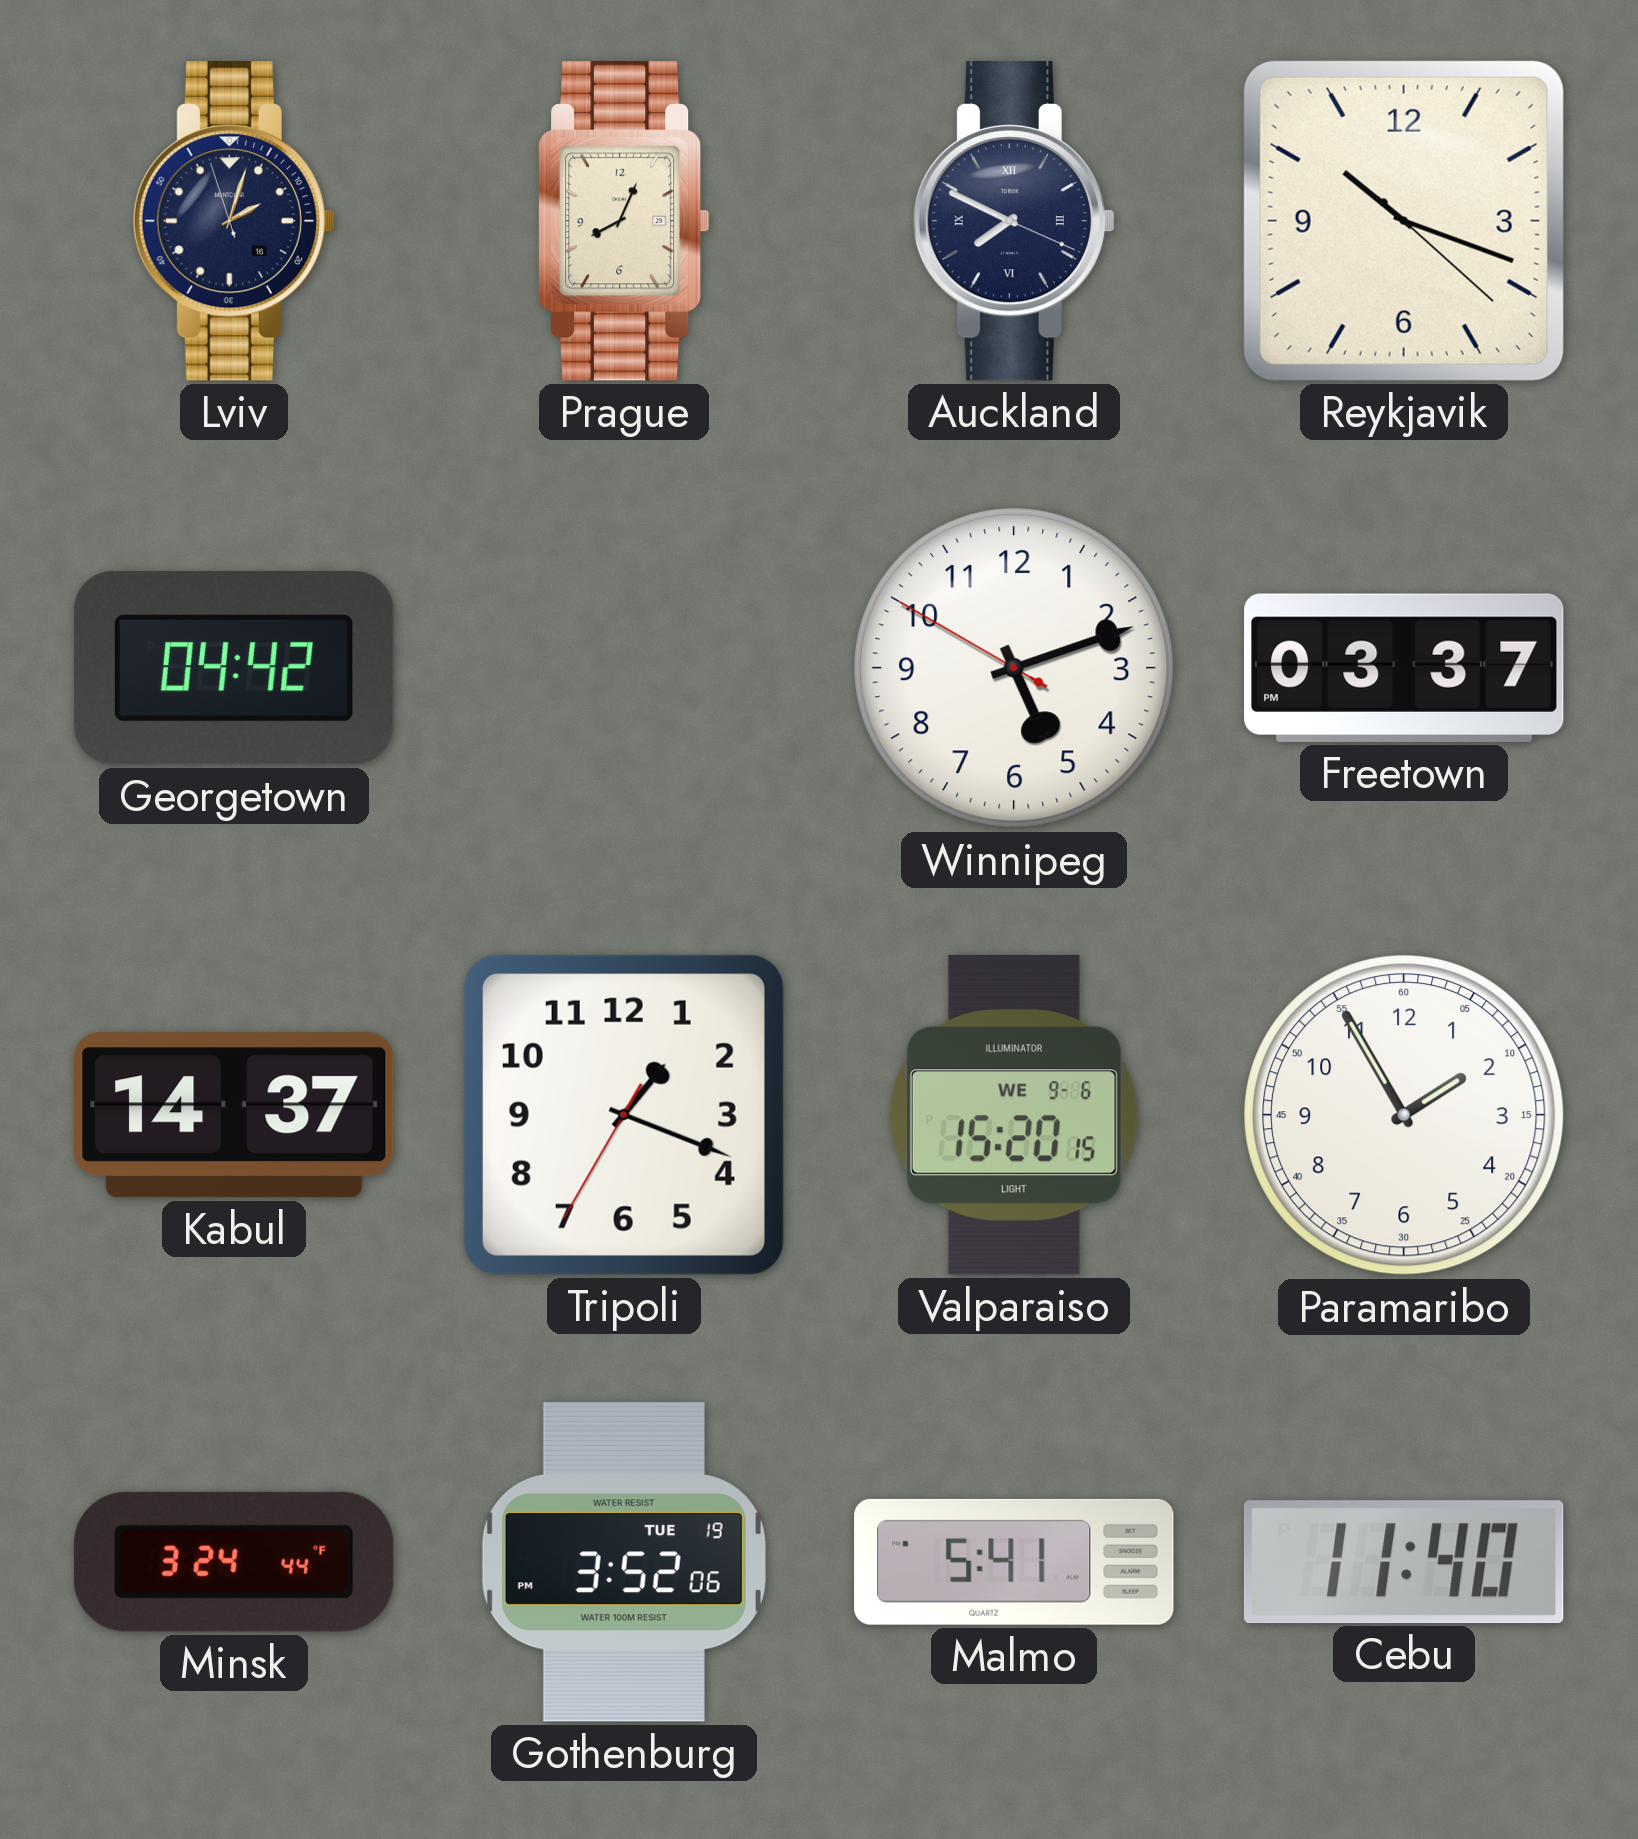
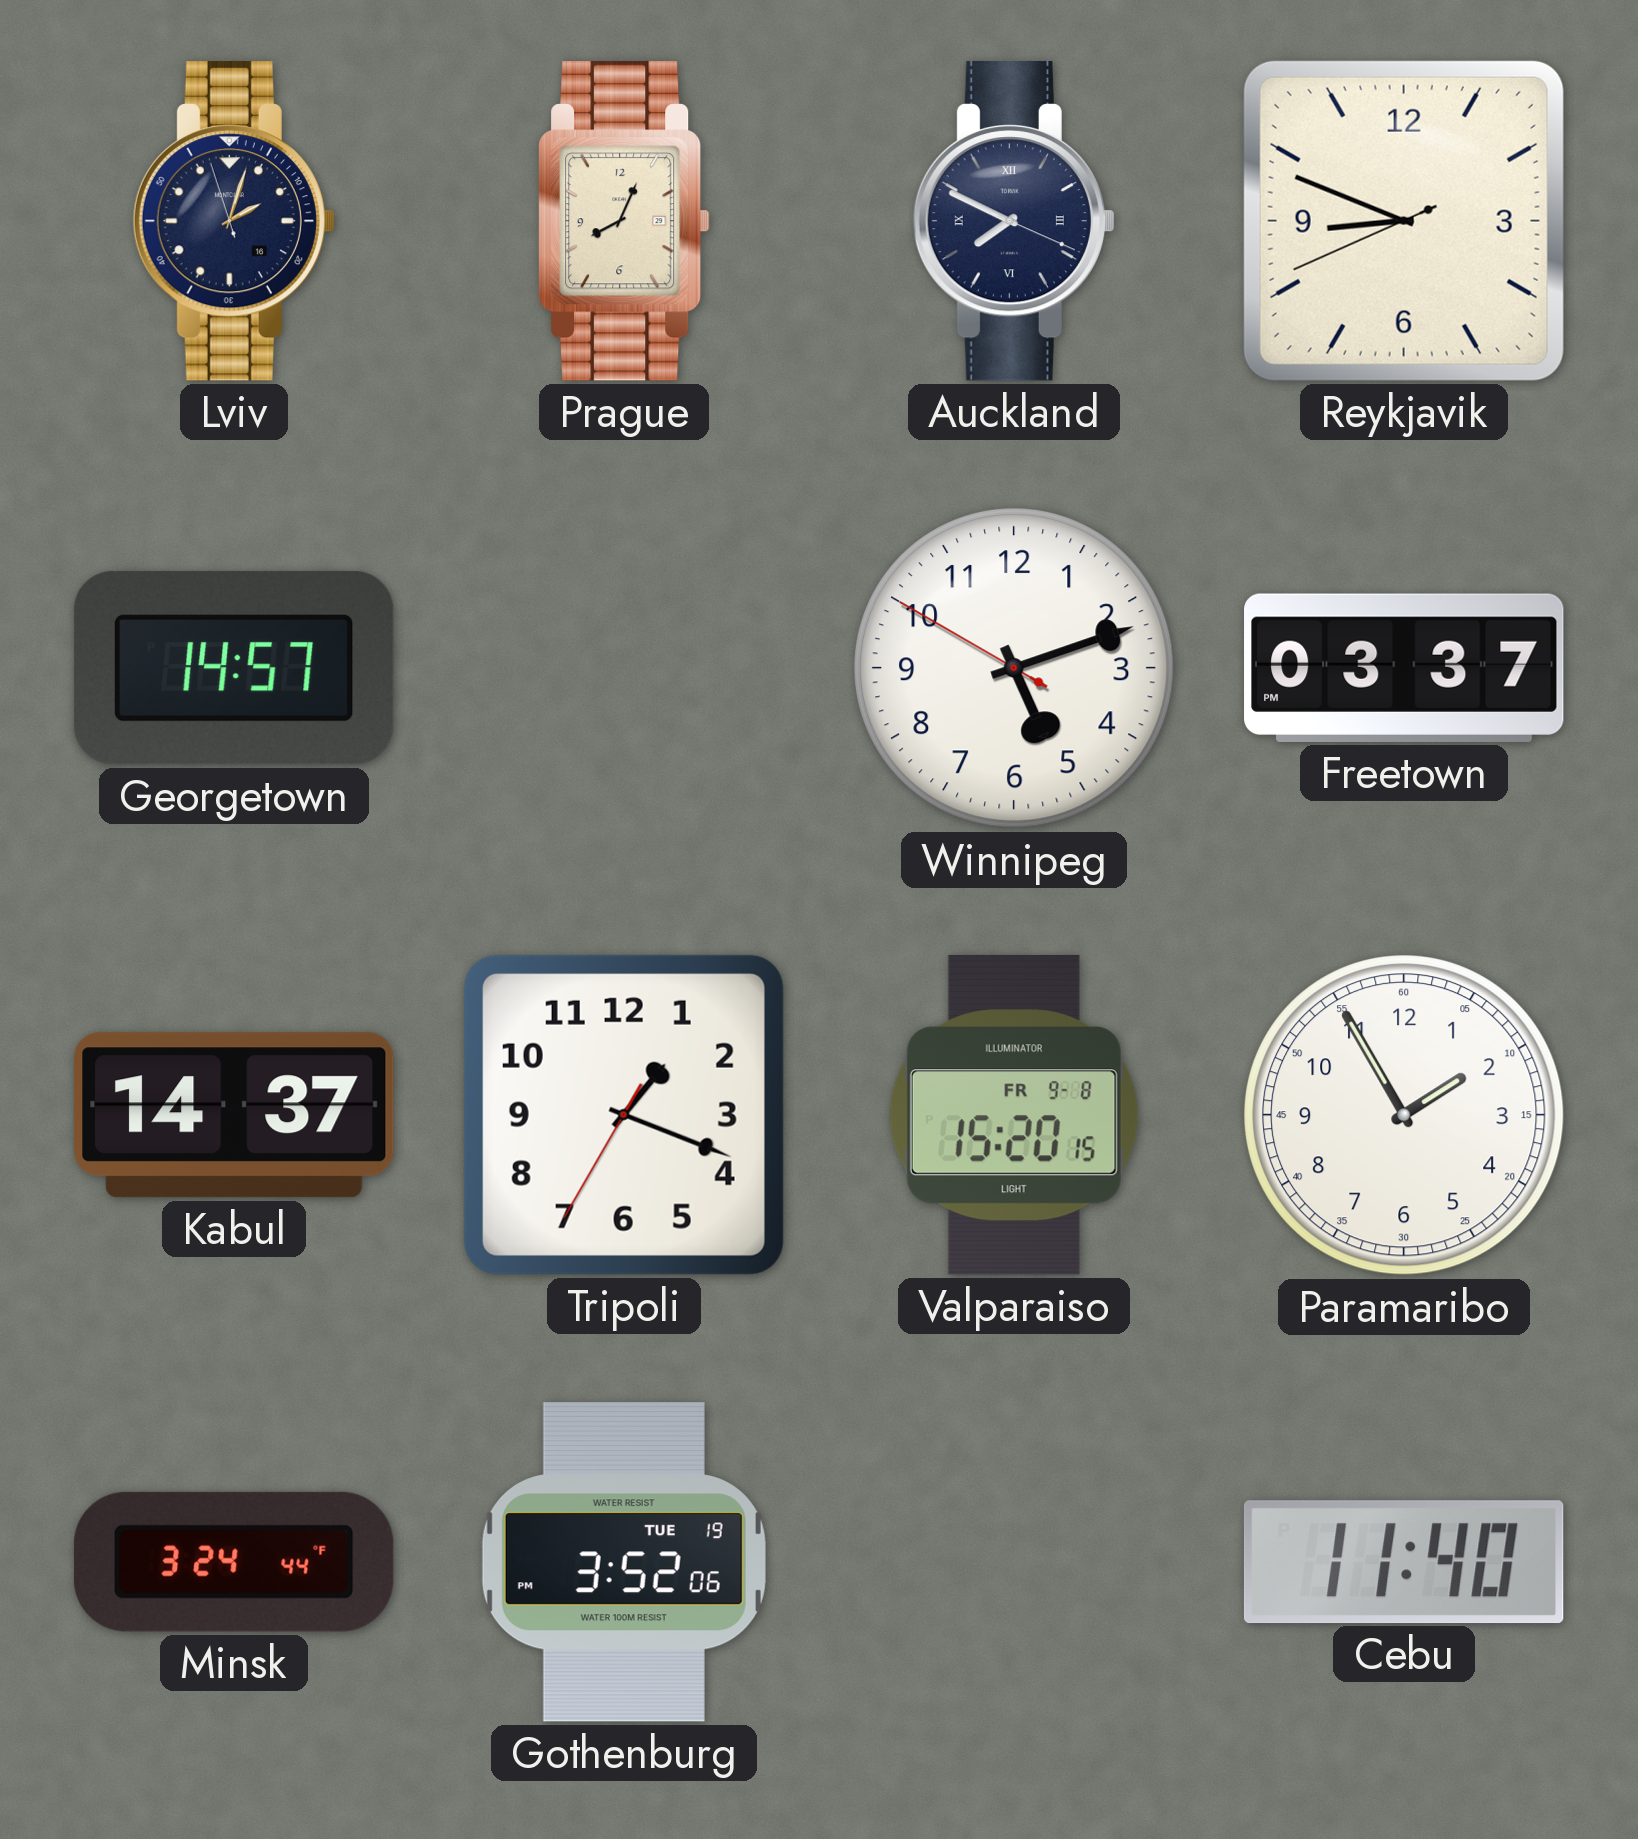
Reykjavik: 10:18 -> 8:48 (1404, 221)
Georgetown: 04:42 -> 14:57 (234, 668)
Valparaiso date: WE 9-6 -> FR 9-8 (1014, 1115)
Malmo: 5:41 -> none (1014, 1562)
